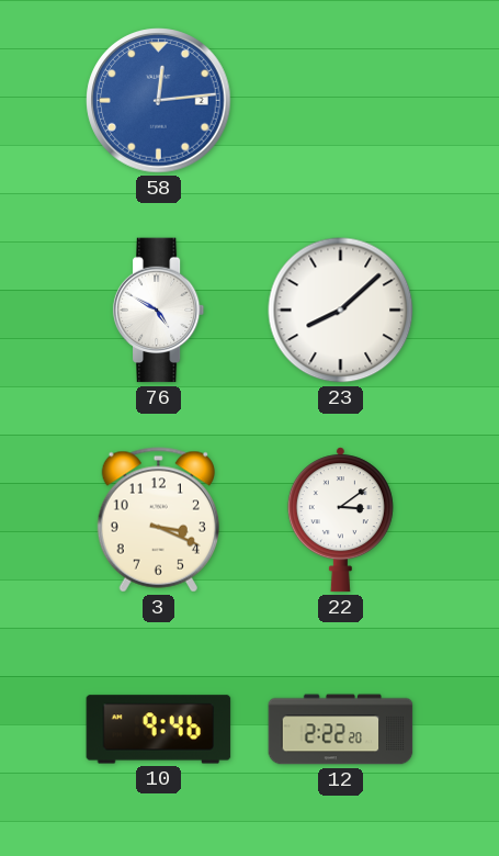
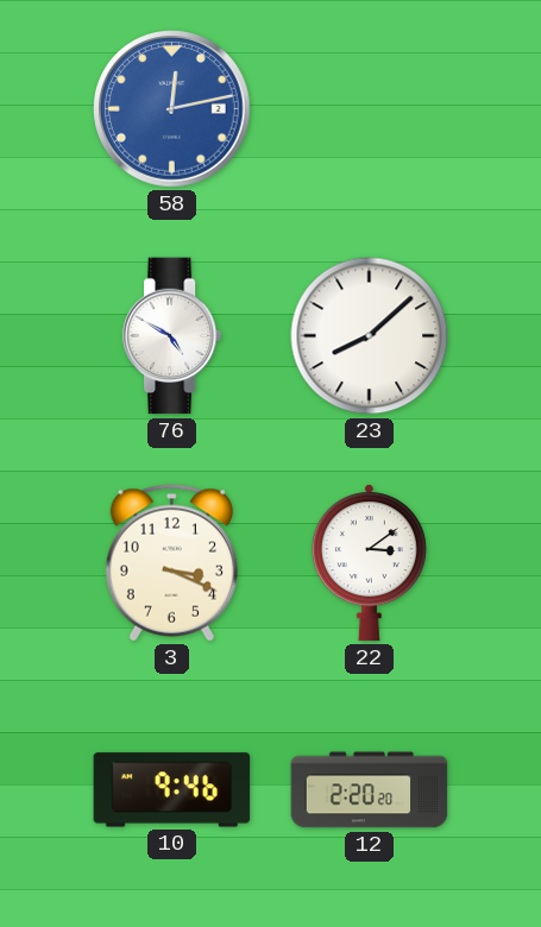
58: 12:14 -> 12:13 (172, 109)
12: 2:22 -> 2:20 (370, 790)
